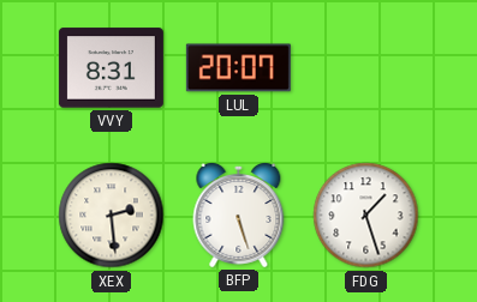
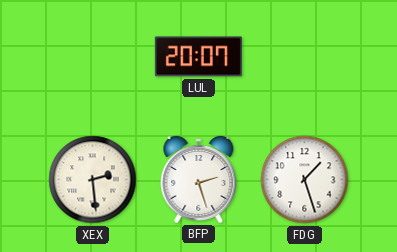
VVY: 8:31 -> none (111, 68)
BFP: 5:27 -> 2:27 (199, 179)
